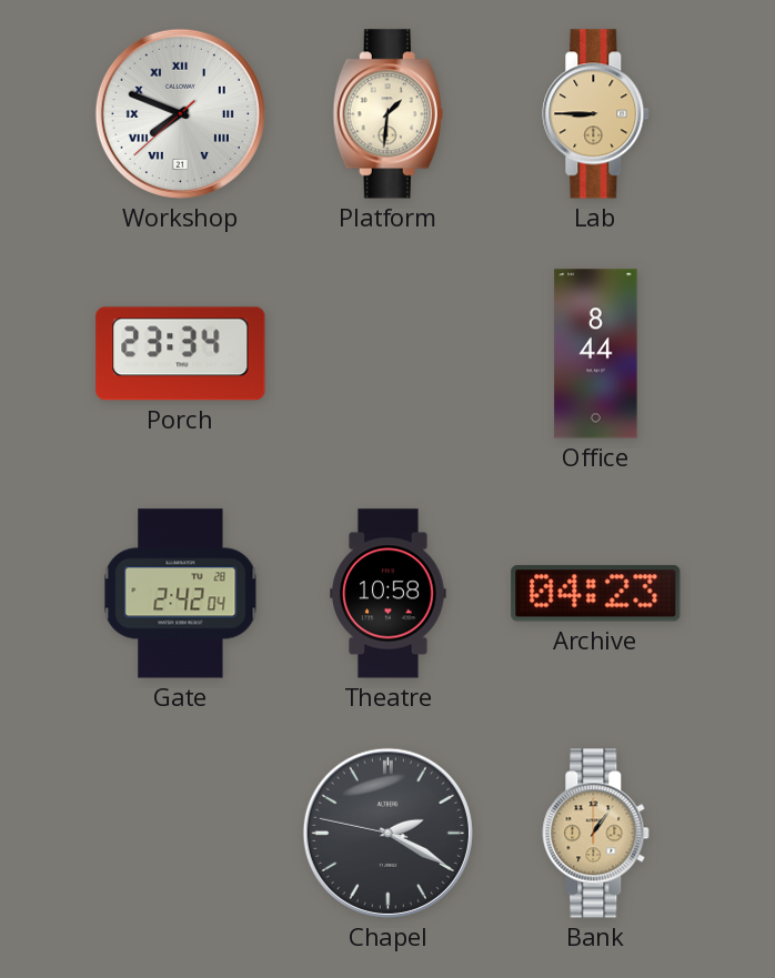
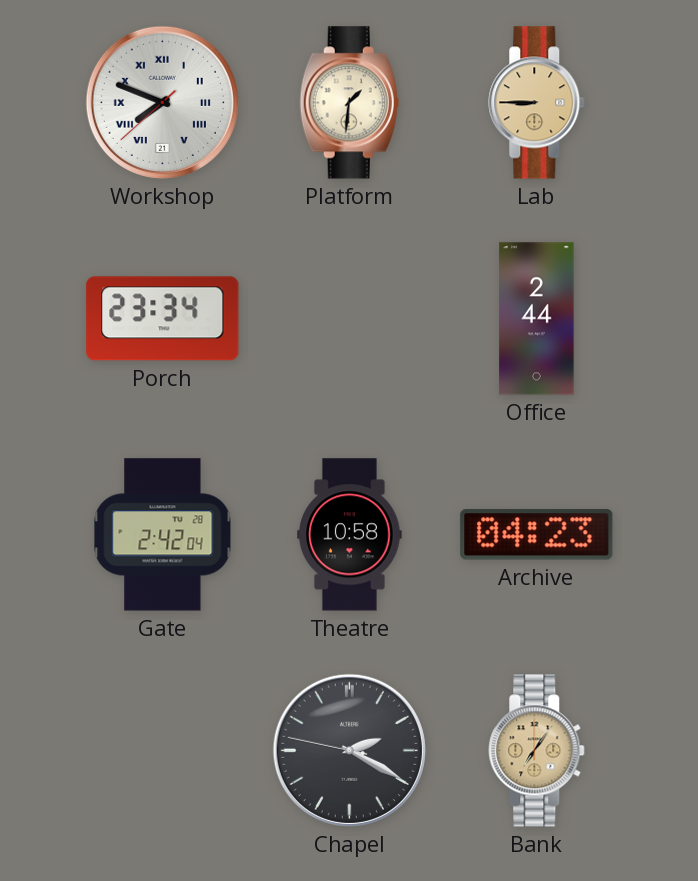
Office: 8:44 -> 2:44 (537, 319)
Bank: 1:06 -> 7:06 (537, 751)
